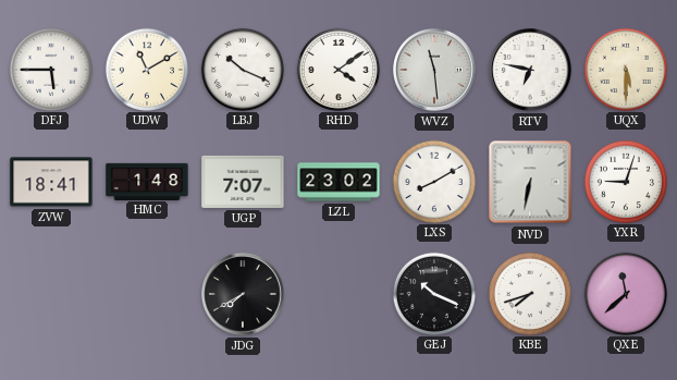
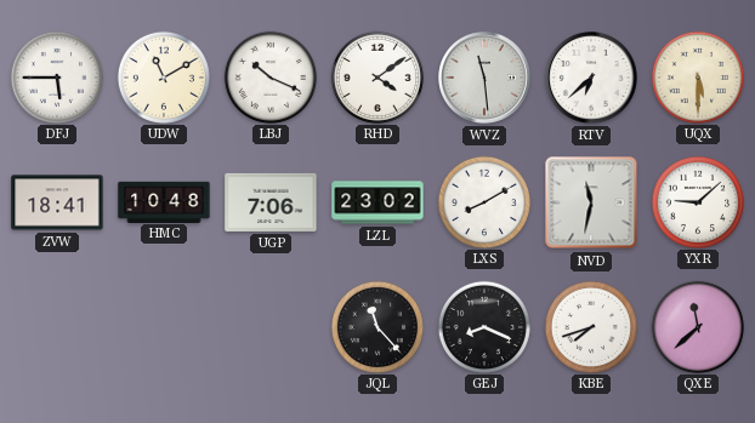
RTV: 6:47 -> 6:38 (592, 79)
HMC: 1:48 -> 10:48 (164, 201)
UGP: 7:07 -> 7:06 (271, 202)
NVD: 6:32 -> 11:32 (591, 202)
YXR: 9:03 -> 9:08 (697, 201)
JDG: 7:40 -> none (244, 295)
JQL: none -> 11:23 (376, 326)
GEJ: 10:19 -> 8:19 (483, 326)
